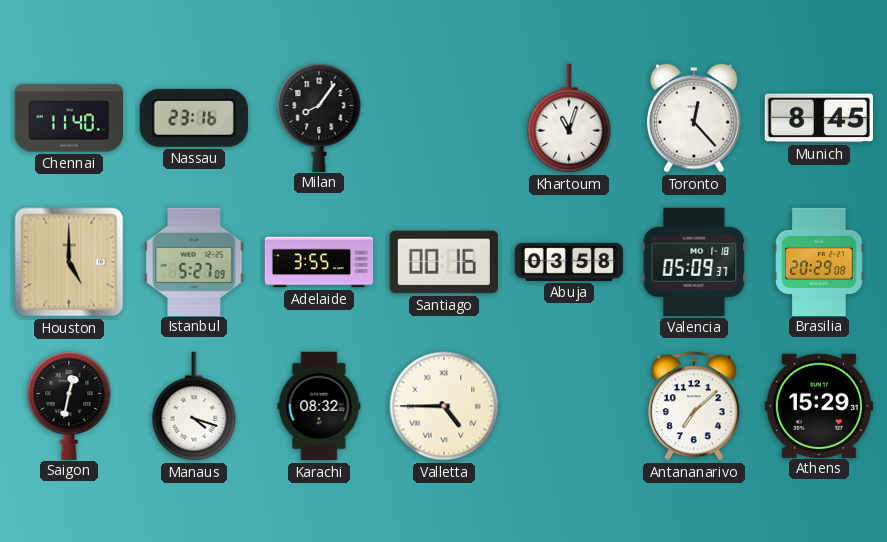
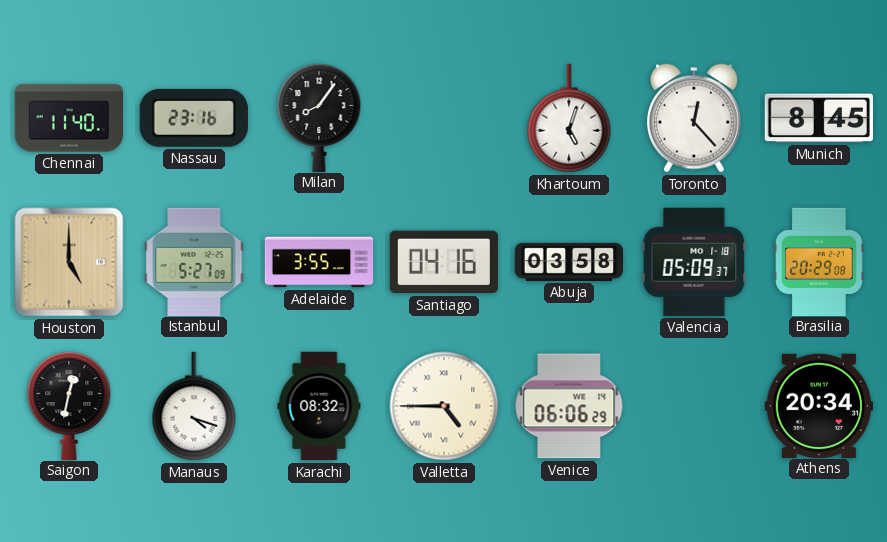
Khartoum: 11:03 -> 5:03 (569, 118)
Santiago: 00:16 -> 04:16 (444, 262)
Venice: none -> 06:06 (569, 406)
Antananarivo: 7:08 -> none (694, 406)
Athens: 15:29 -> 20:34 (818, 405)
